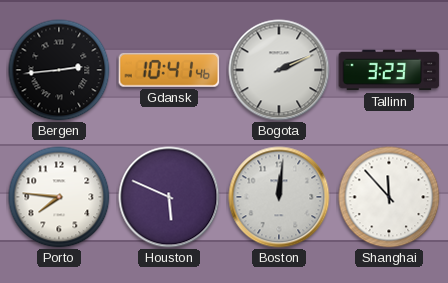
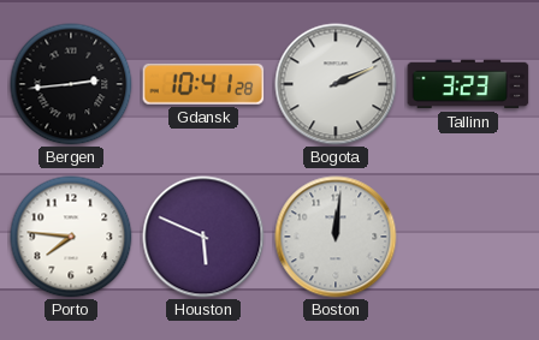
Gdansk: 10:41:46 -> 10:41:28 (203, 84)
Shanghai: 11:53 -> none (389, 197)
